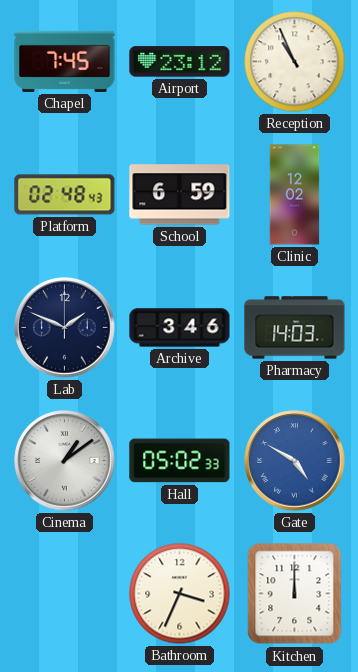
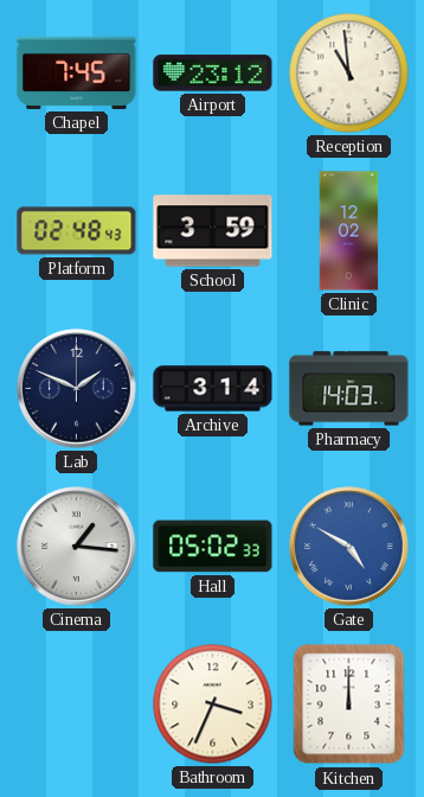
Reception: 10:56 -> 10:59 (349, 74)
School: 6:59 -> 3:59 (213, 231)
Archive: 3:46 -> 3:14 (213, 389)
Cinema: 1:09 -> 1:16 (77, 547)
